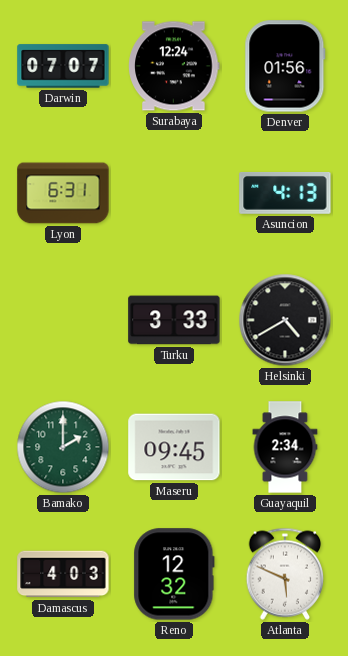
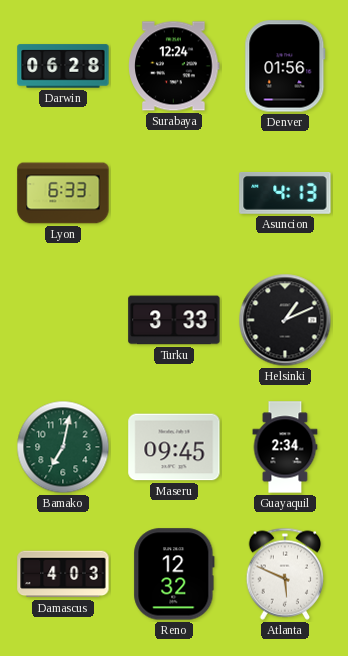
Darwin: 07:07 -> 06:28 (63, 66)
Lyon: 6:31 -> 6:33 (63, 193)
Helsinki: 4:40 -> 1:11 (285, 320)
Bamako: 2:00 -> 7:02 (63, 447)
